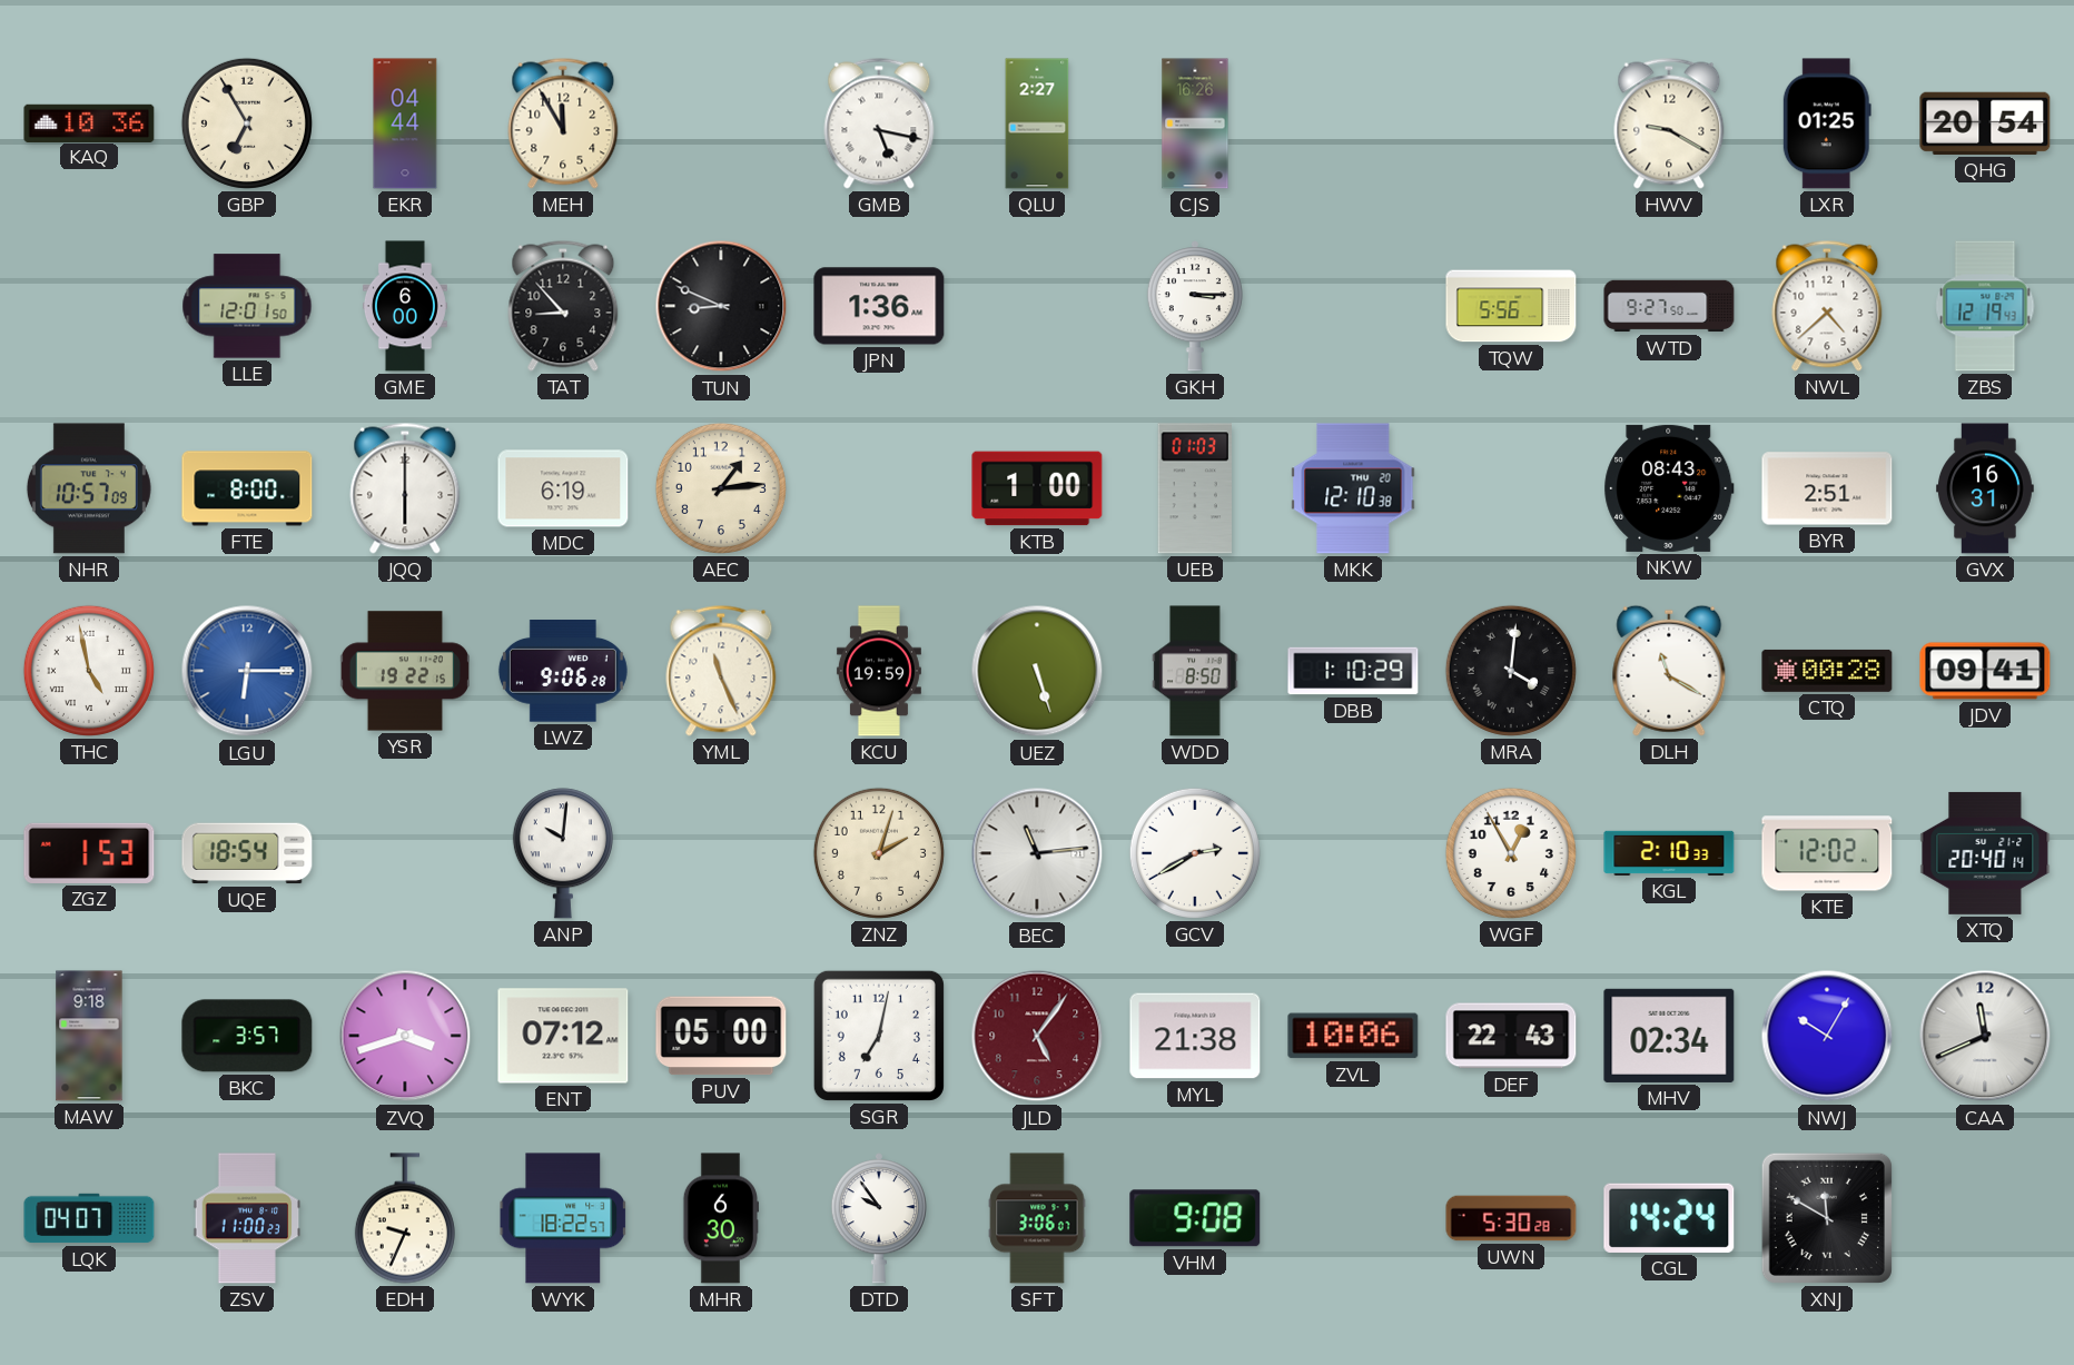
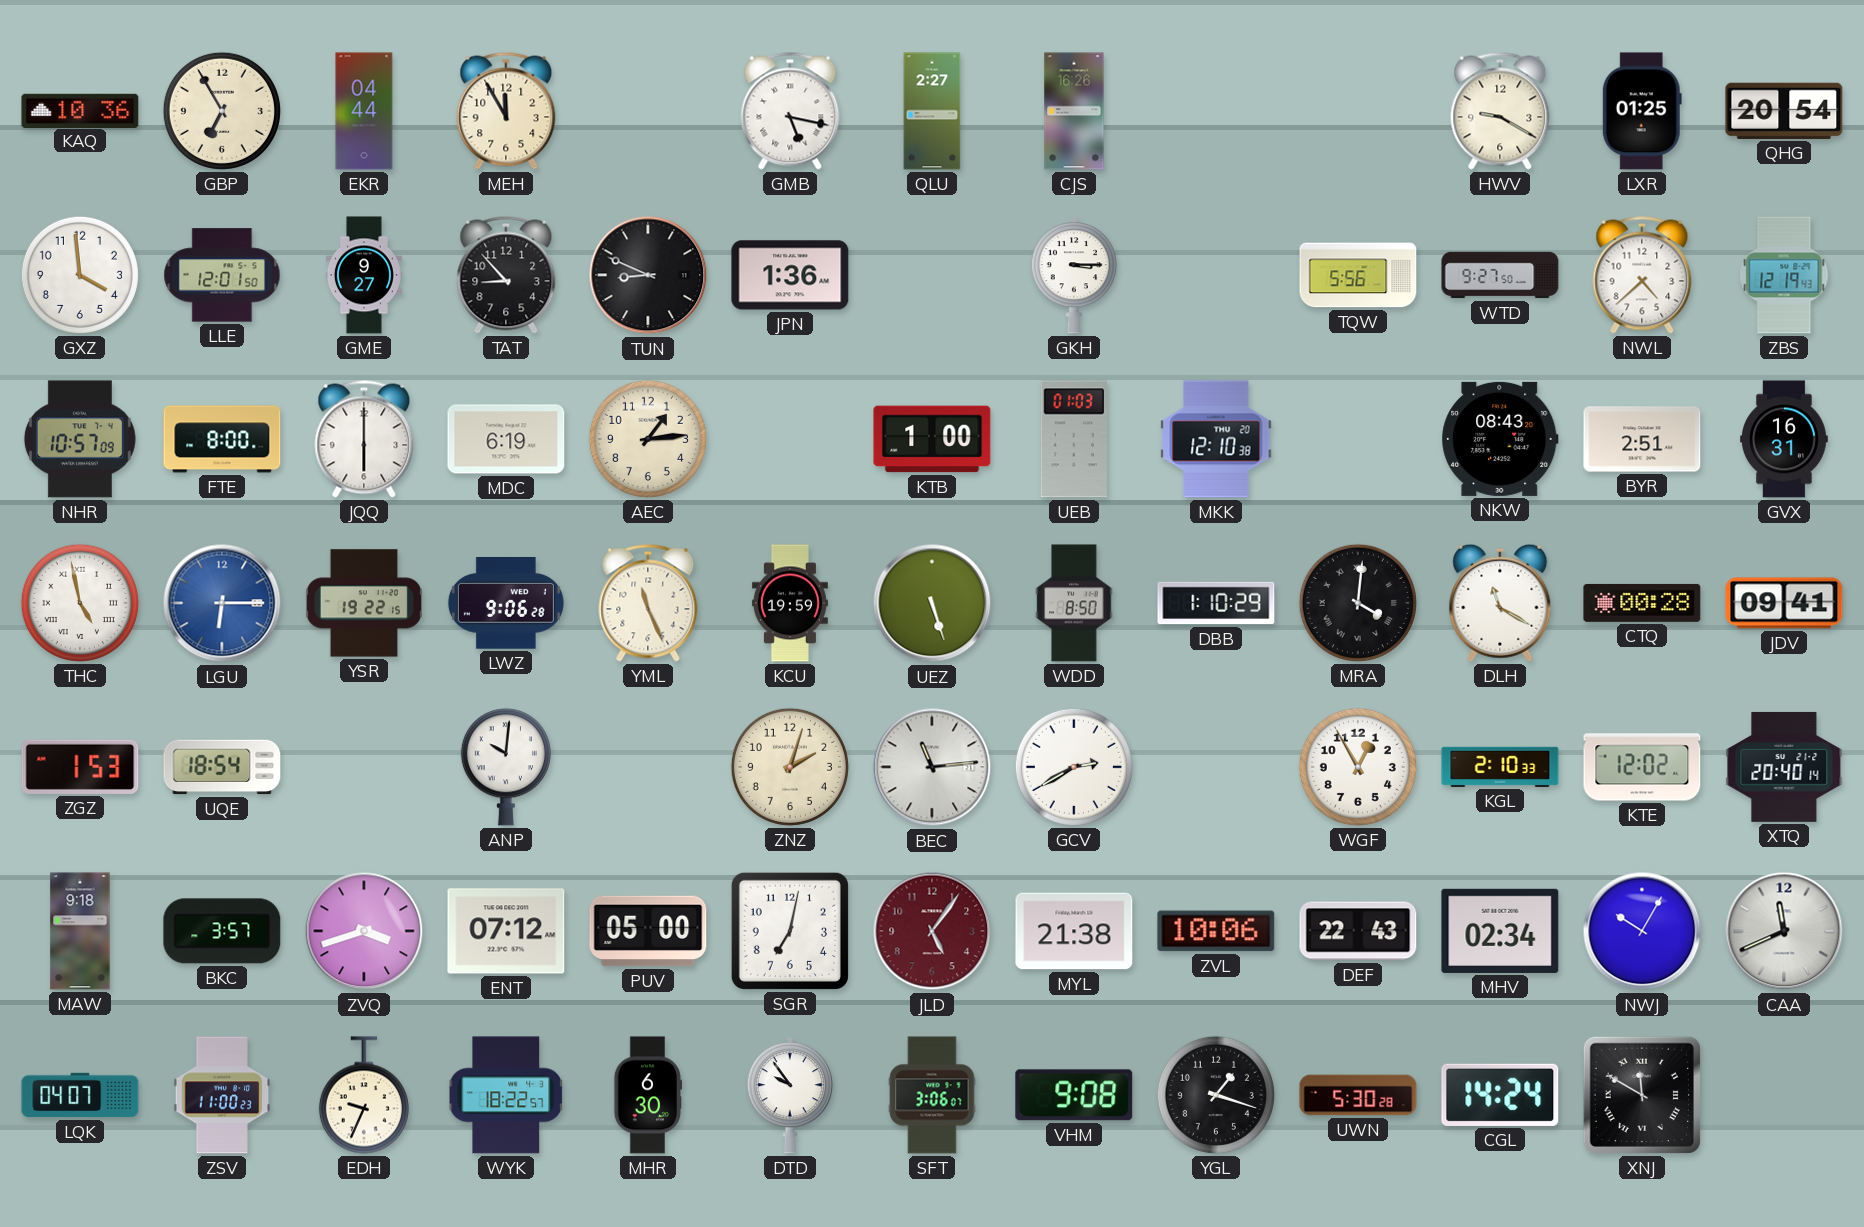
GXZ: none -> 3:59 (80, 275)
GME: 6:00 -> 9:27 (364, 275)
YGL: none -> 1:18 (1216, 1095)
